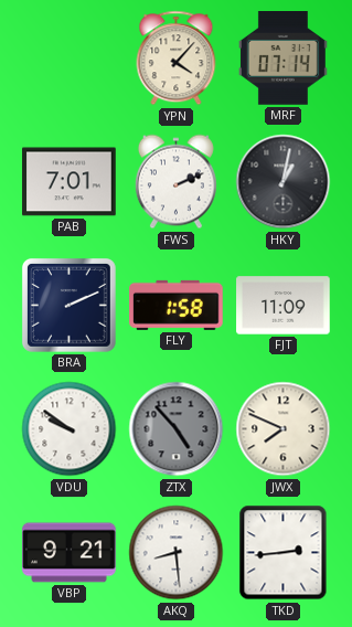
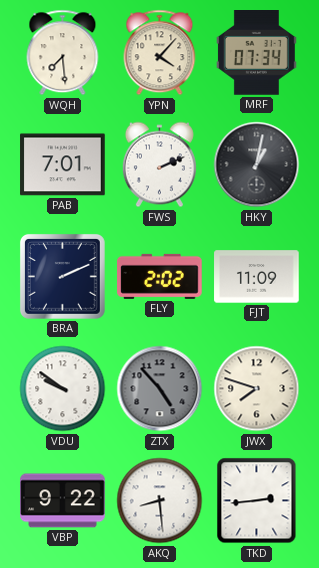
WQH: none -> 7:29 (63, 53)
MRF: 07:14 -> 07:34 (256, 53)
FLY: 1:58 -> 2:02 (160, 276)
JWX: 7:49 -> 7:48 (257, 389)
VBP: 9:21 -> 9:22 (63, 501)
